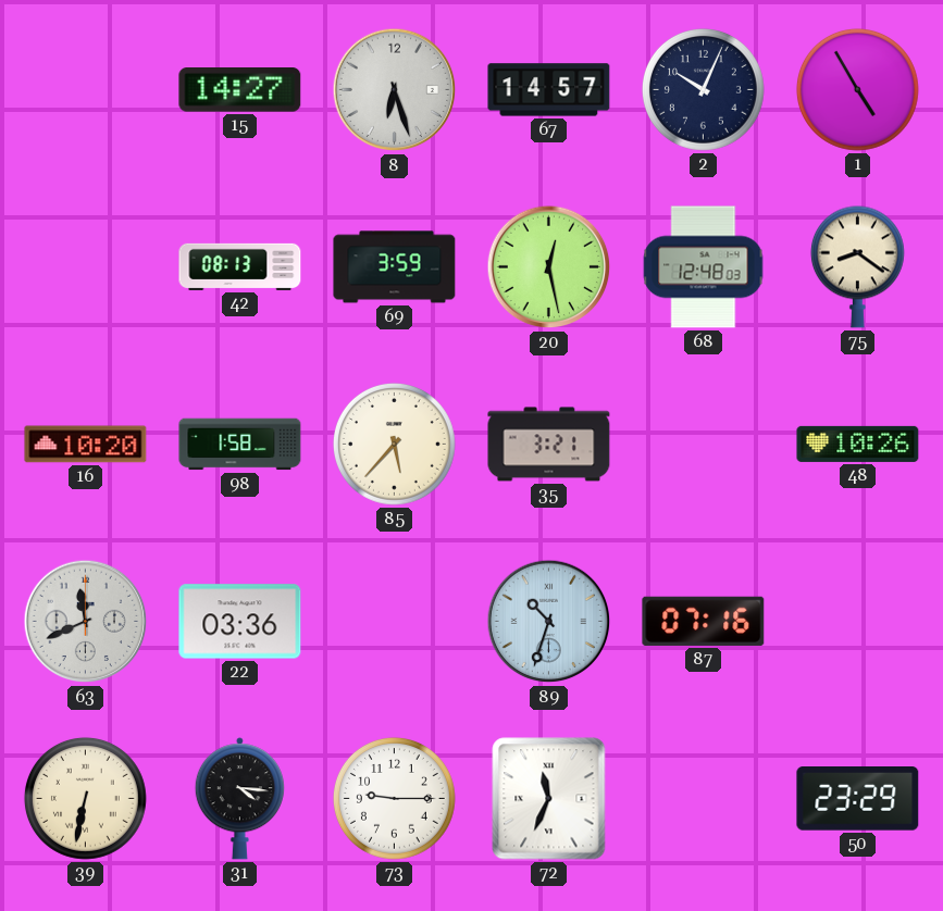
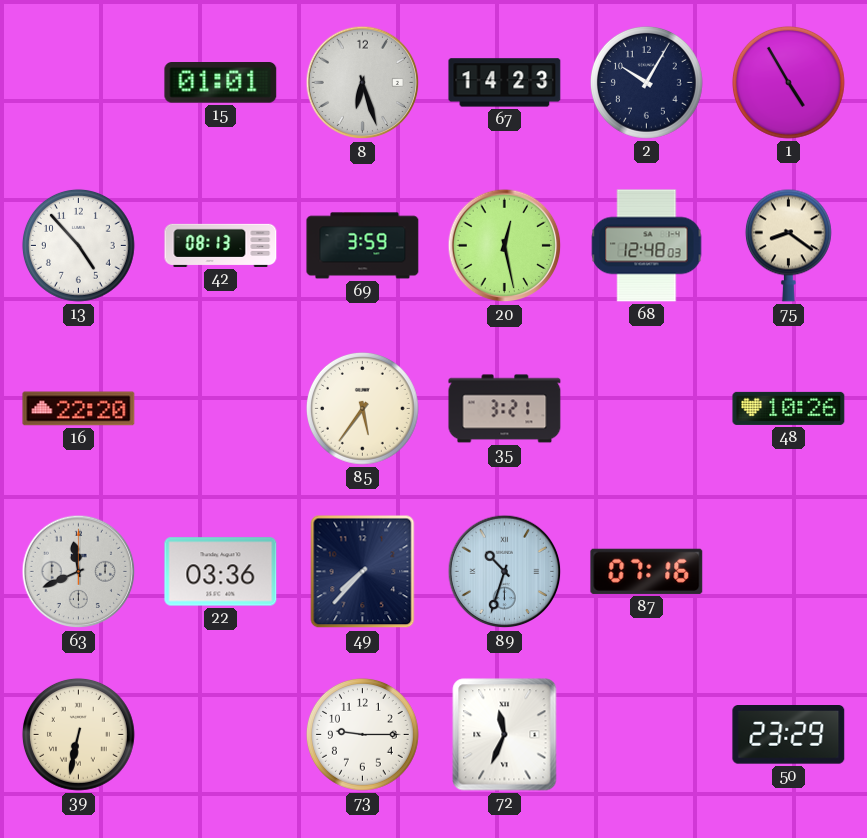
15: 14:27 -> 01:01 (221, 83)
67: 14:57 -> 14:23 (505, 83)
2: 10:04 -> 10:05 (646, 82)
13: none -> 4:53 (78, 245)
16: 10:20 -> 22:20 (79, 409)
98: 1:58 -> none (240, 445)
85: 5:37 -> 5:36 (362, 408)
49: none -> 7:37 (363, 572)
31: 4:16 -> none (239, 799)
